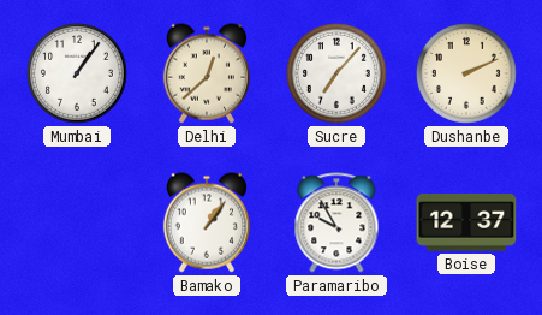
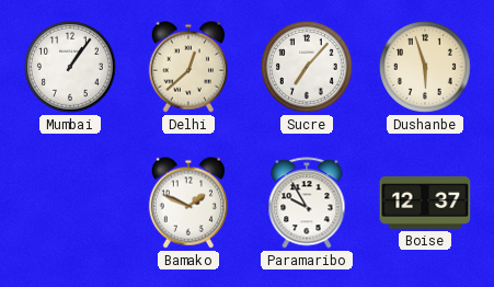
Dushanbe: 2:11 -> 5:57 (426, 68)
Bamako: 1:06 -> 1:49 (188, 203)
